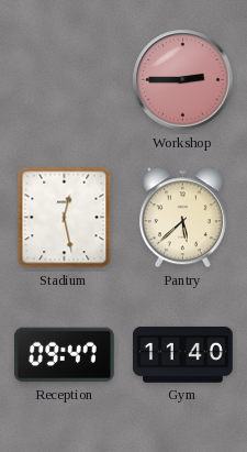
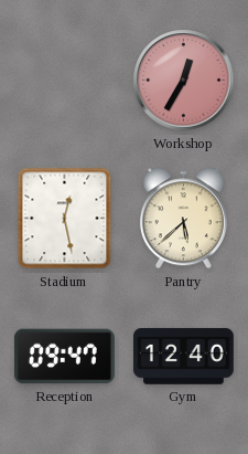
Workshop: 2:45 -> 12:35 (184, 81)
Gym: 11:40 -> 12:40 (184, 356)
